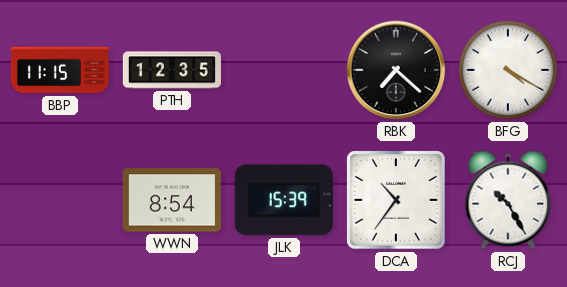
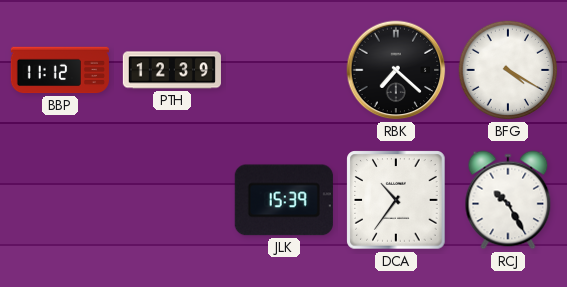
BBP: 11:15 -> 11:12 (60, 70)
PTH: 12:35 -> 12:39 (172, 70)
WWN: 8:54 -> none (172, 200)
